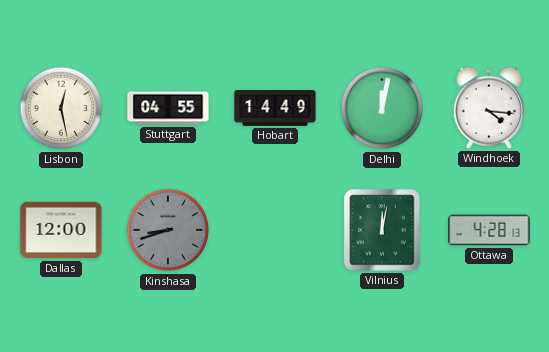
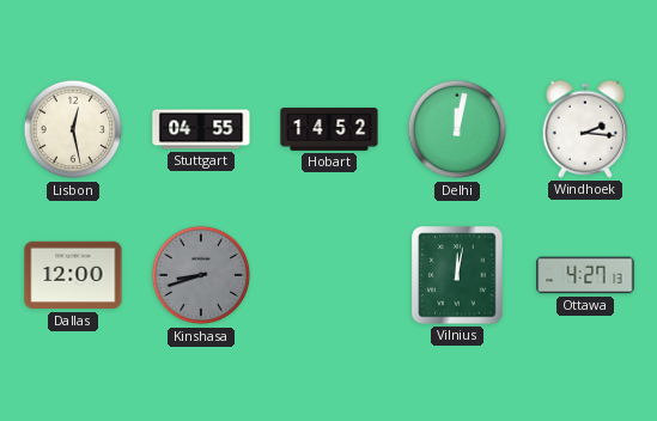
Hobart: 14:49 -> 14:52 (329, 129)
Windhoek: 4:16 -> 2:16 (585, 129)
Ottawa: 4:28 -> 4:27 (585, 275)
